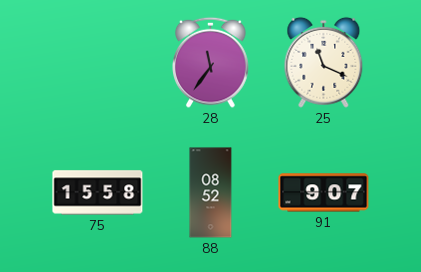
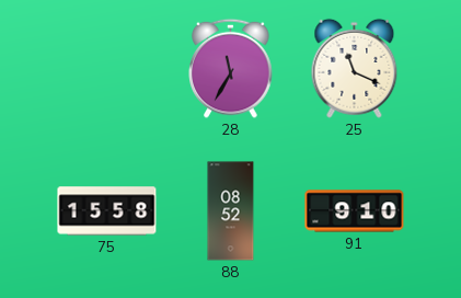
28: 11:36 -> 11:35 (231, 68)
91: 9:07 -> 9:10 (355, 211)
